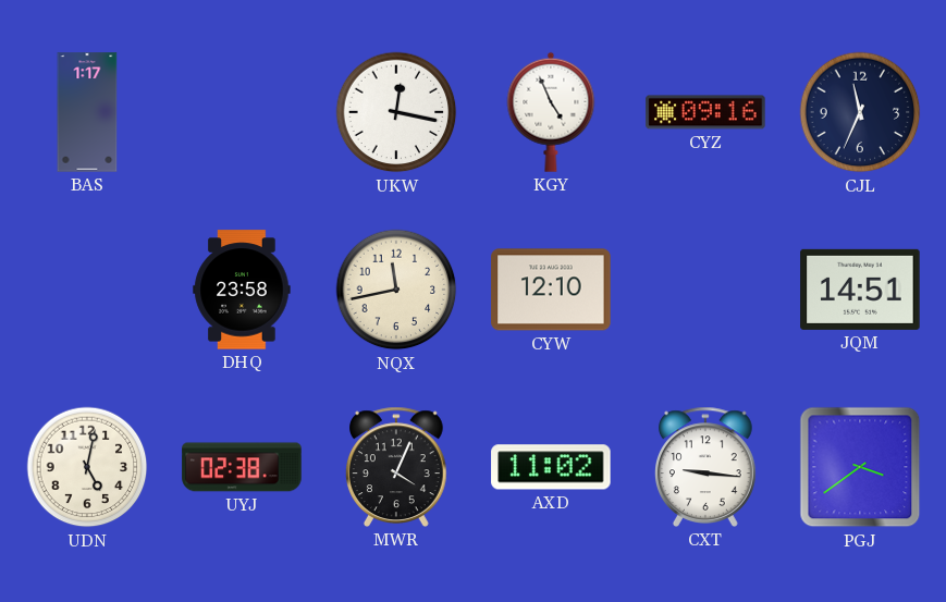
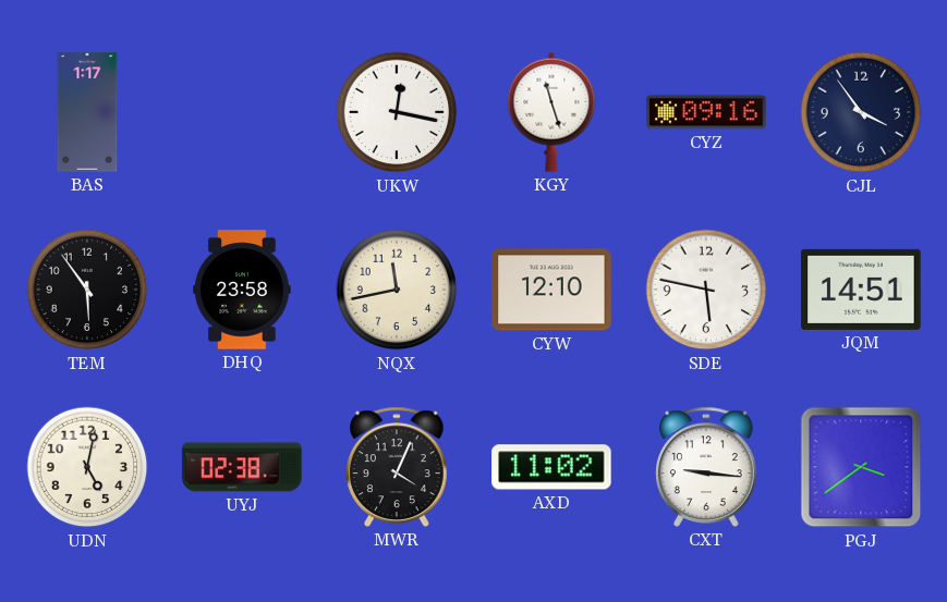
KGY: 4:56 -> 11:27 (551, 112)
CJL: 11:34 -> 3:54 (861, 112)
TEM: none -> 5:54 (87, 290)
SDE: none -> 5:47 (706, 290)
